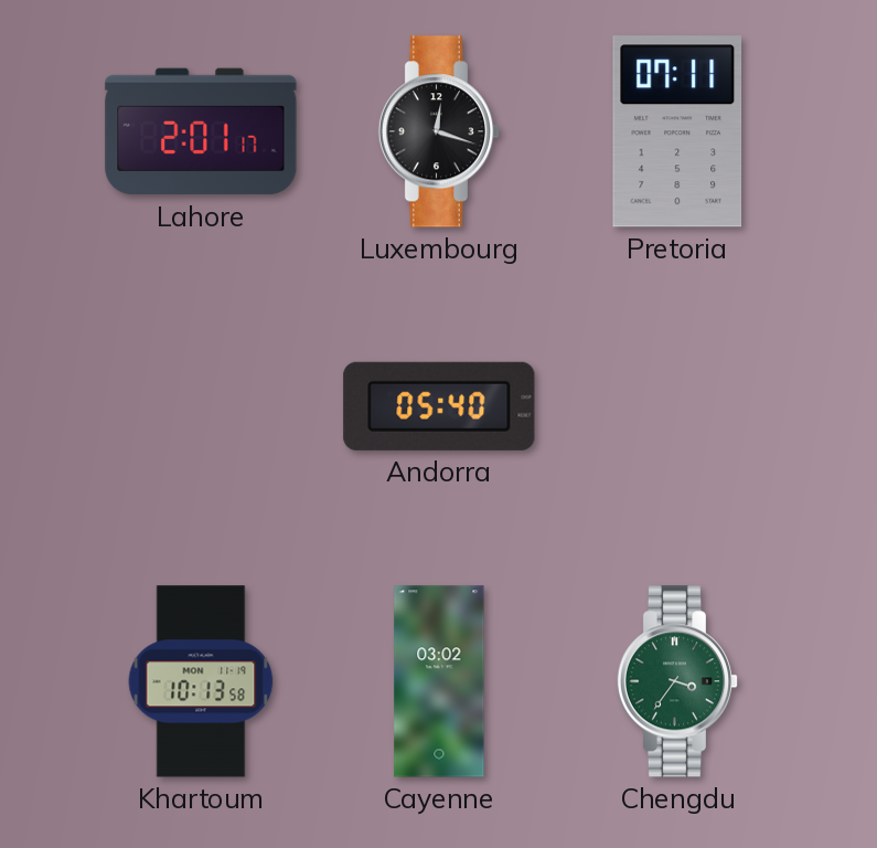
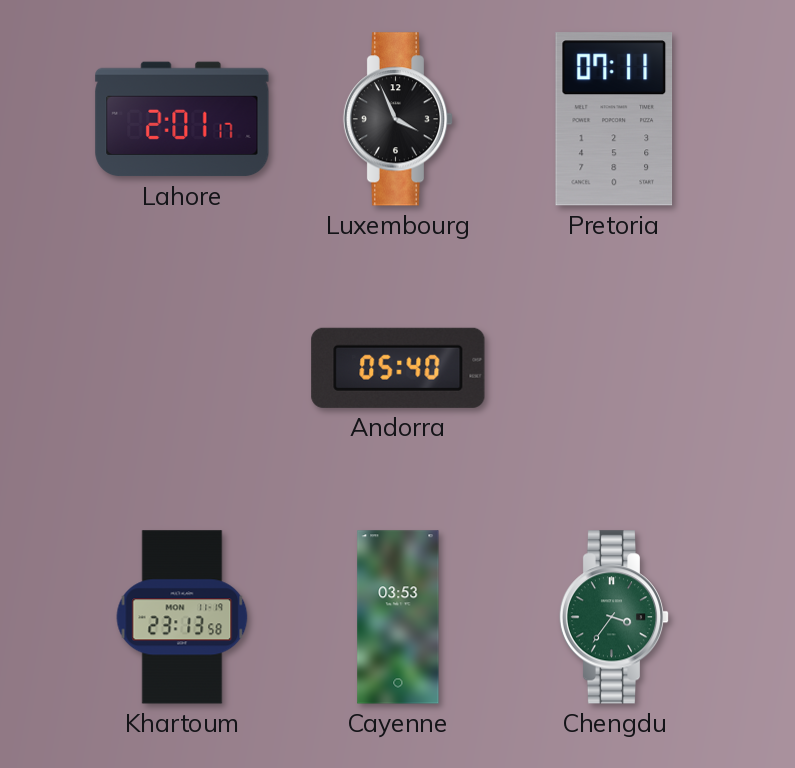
Luxembourg: 12:18 -> 3:56 (398, 119)
Khartoum: 10:13 -> 23:13 (182, 617)
Cayenne: 03:02 -> 03:53 (398, 617)
